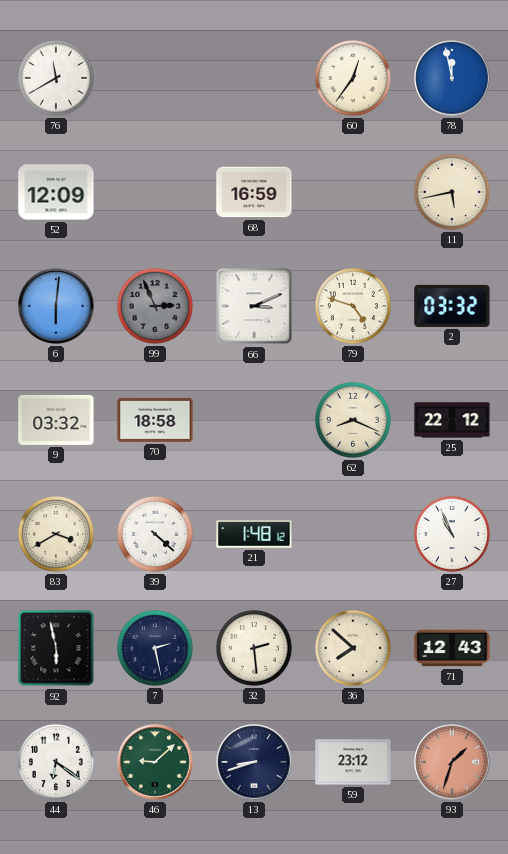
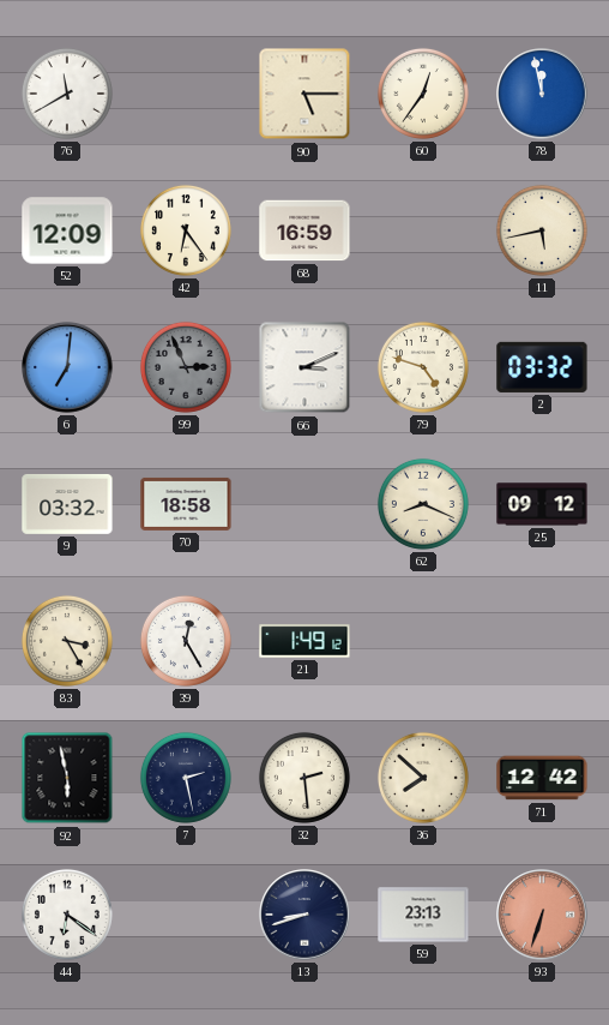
90: none -> 5:15 (304, 94)
42: none -> 6:24 (186, 230)
6: 6:01 -> 7:01 (67, 367)
25: 22:12 -> 09:12 (542, 504)
83: 3:40 -> 3:25 (67, 641)
39: 4:22 -> 12:25 (186, 641)
21: 1:48 -> 1:49 (304, 641)
27: 10:56 -> none (452, 534)
71: 12:43 -> 12:42 (542, 778)
46: 9:08 -> none (155, 762)
59: 23:12 -> 23:13 (423, 915)
93: 1:33 -> 6:33 (542, 915)
